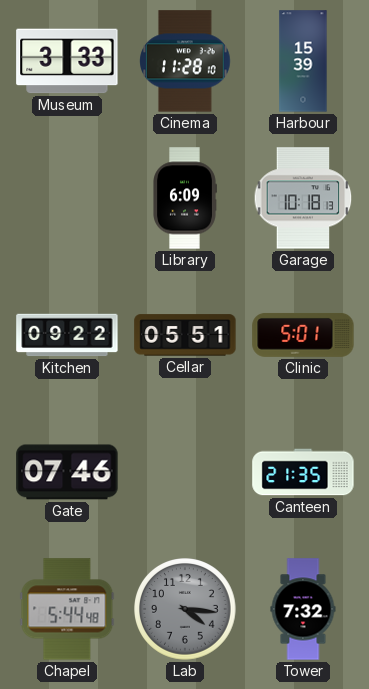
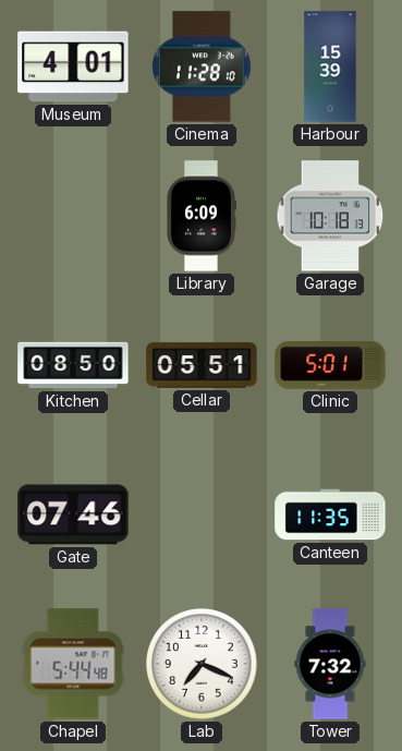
Museum: 3:33 -> 4:01 (73, 66)
Kitchen: 09:22 -> 08:50 (73, 365)
Canteen: 21:35 -> 11:35 (330, 514)
Lab: 4:16 -> 7:19 (203, 665)
Lab dial: grey -> white (203, 665)
